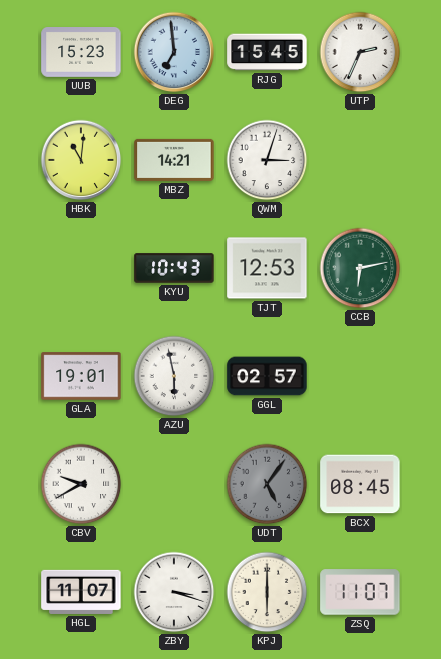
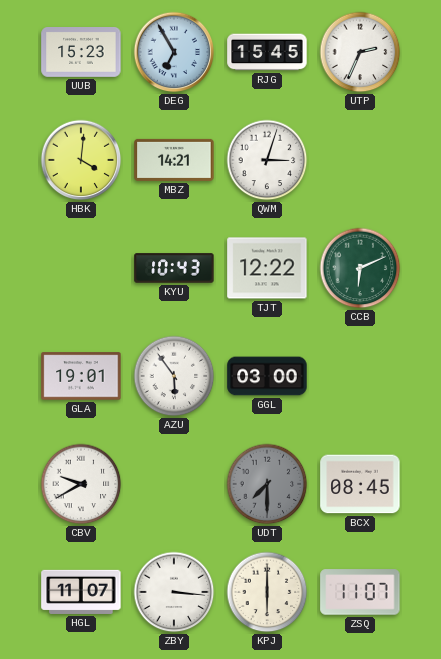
DEG: 6:59 -> 6:55 (174, 52)
HBK: 11:01 -> 4:01 (81, 160)
TJT: 12:53 -> 12:22 (267, 268)
CCB: 6:13 -> 6:11 (360, 268)
AZU: 5:58 -> 5:54 (174, 376)
GGL: 02:57 -> 03:00 (267, 376)
UDT: 5:06 -> 7:30 (267, 484)
ZBY: 3:18 -> 3:16 (174, 592)
